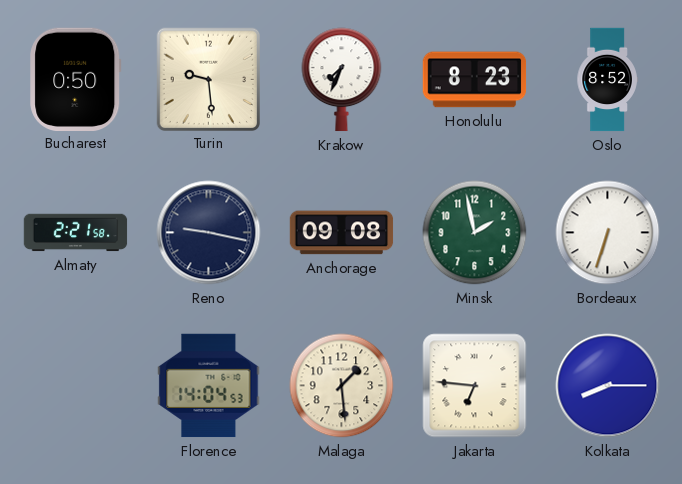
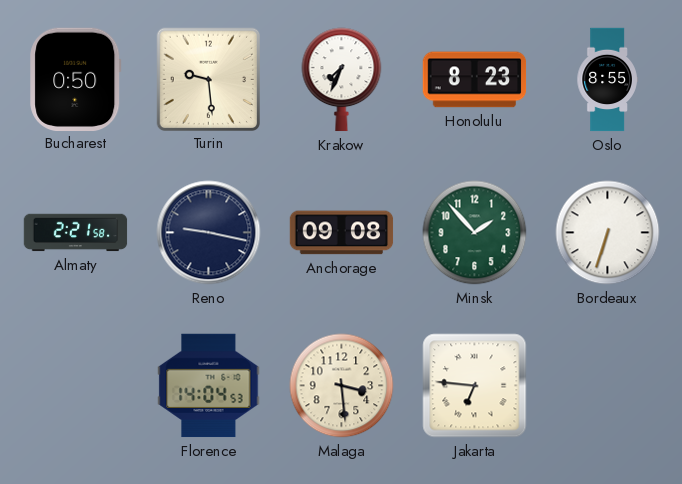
Oslo: 8:52 -> 8:55 (607, 80)
Minsk: 1:58 -> 1:53 (475, 233)
Malaga: 1:29 -> 3:29 (342, 386)
Kolkata: 8:15 -> none (608, 386)
